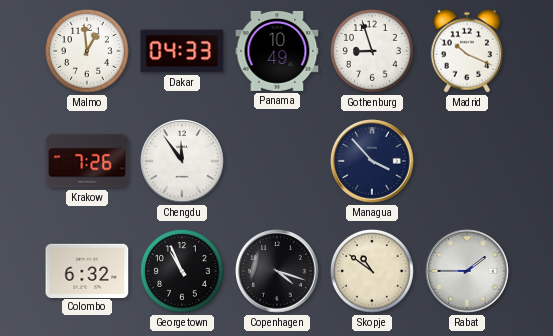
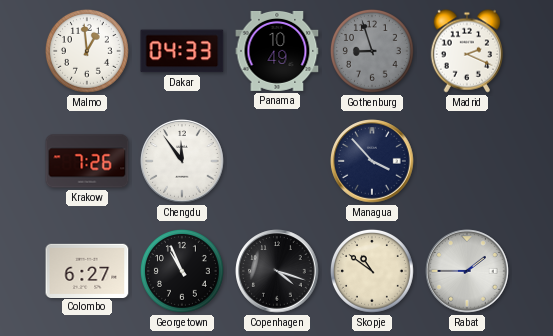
Gothenburg dial: white -> grey (372, 51)
Madrid: 10:19 -> 2:19 (466, 51)
Colombo: 6:32 -> 6:27 (87, 270)
